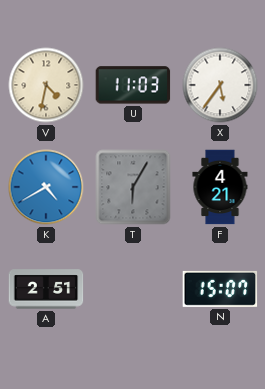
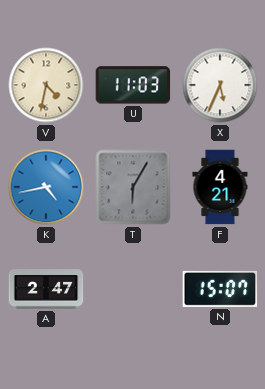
X: 5:36 -> 5:34 (220, 85)
K: 4:40 -> 4:43 (46, 187)
A: 2:51 -> 2:47 (46, 289)
